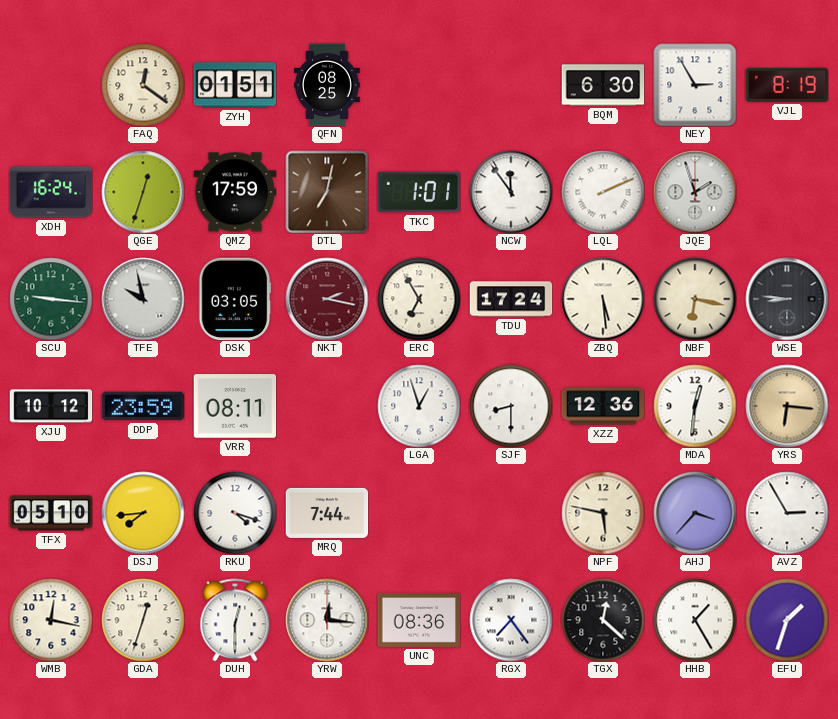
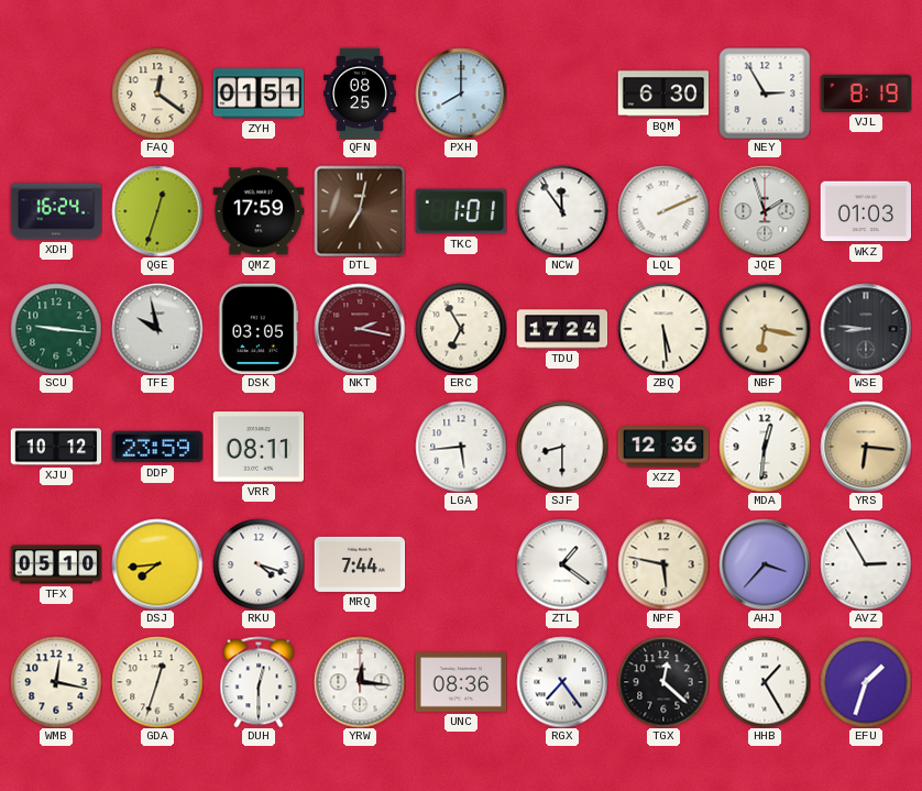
PXH: none -> 8:00 (461, 94)
WKZ: none -> 01:03 (866, 211)
LGA: 12:57 -> 5:44 (461, 447)
ZTL: none -> 1:21 (562, 564)
